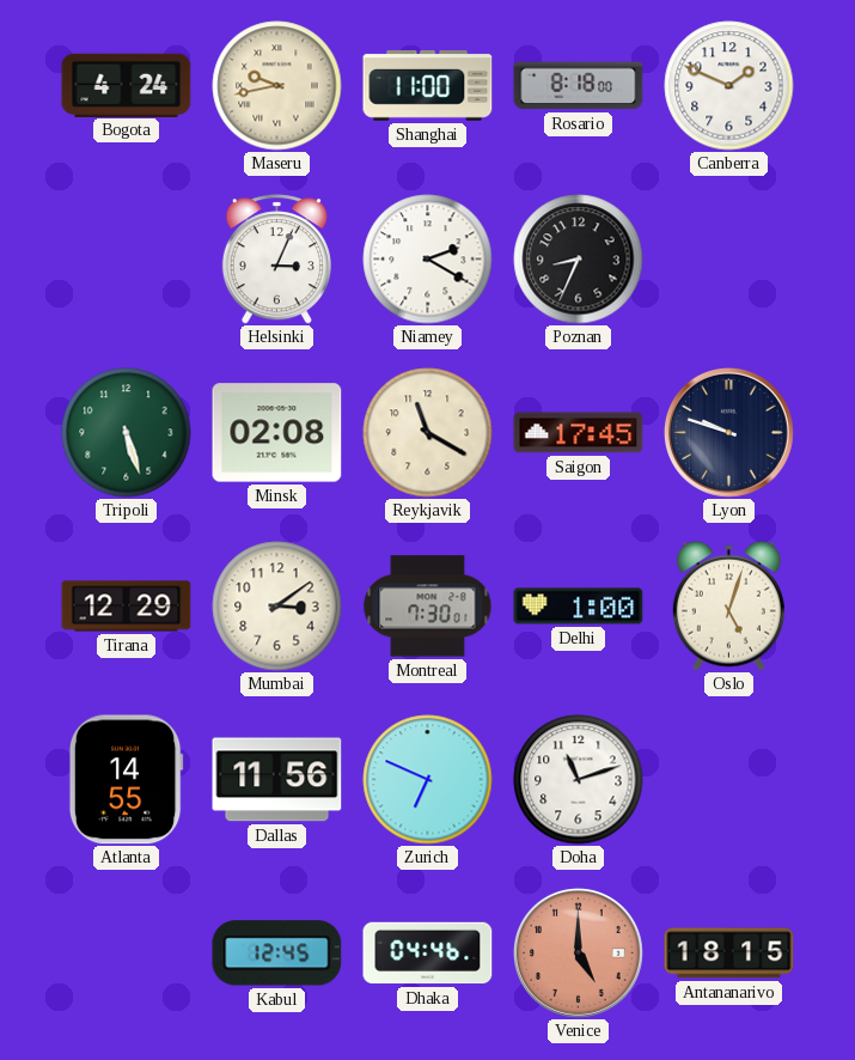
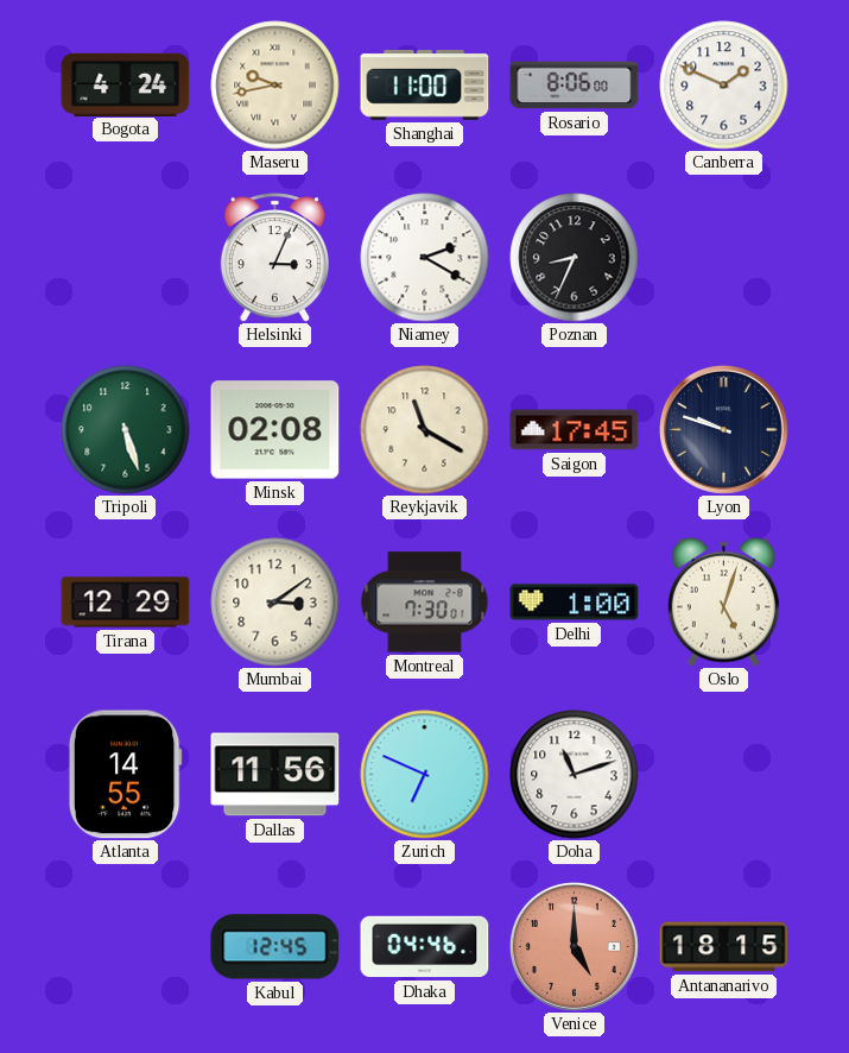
Rosario: 8:18 -> 8:06 (575, 86)
